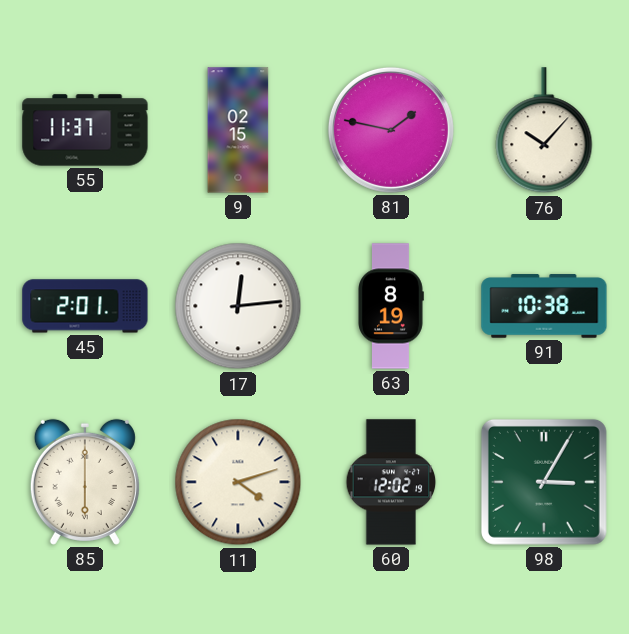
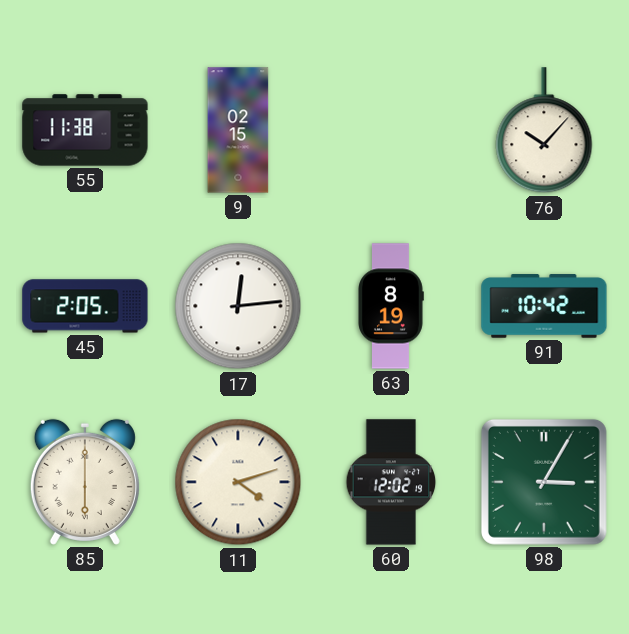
55: 11:37 -> 11:38 (85, 130)
81: 1:47 -> none (391, 130)
45: 2:01 -> 2:05 (85, 306)
91: 10:38 -> 10:42 (544, 306)
